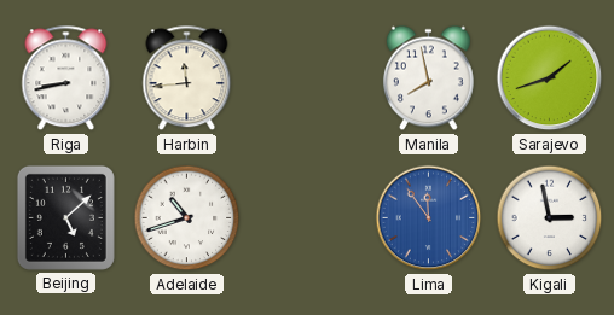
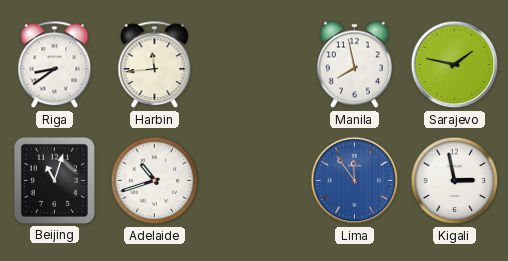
Riga: 8:43 -> 8:39 (55, 65)
Sarajevo: 1:42 -> 1:47 (455, 65)
Beijing: 5:08 -> 11:03 (54, 180)
